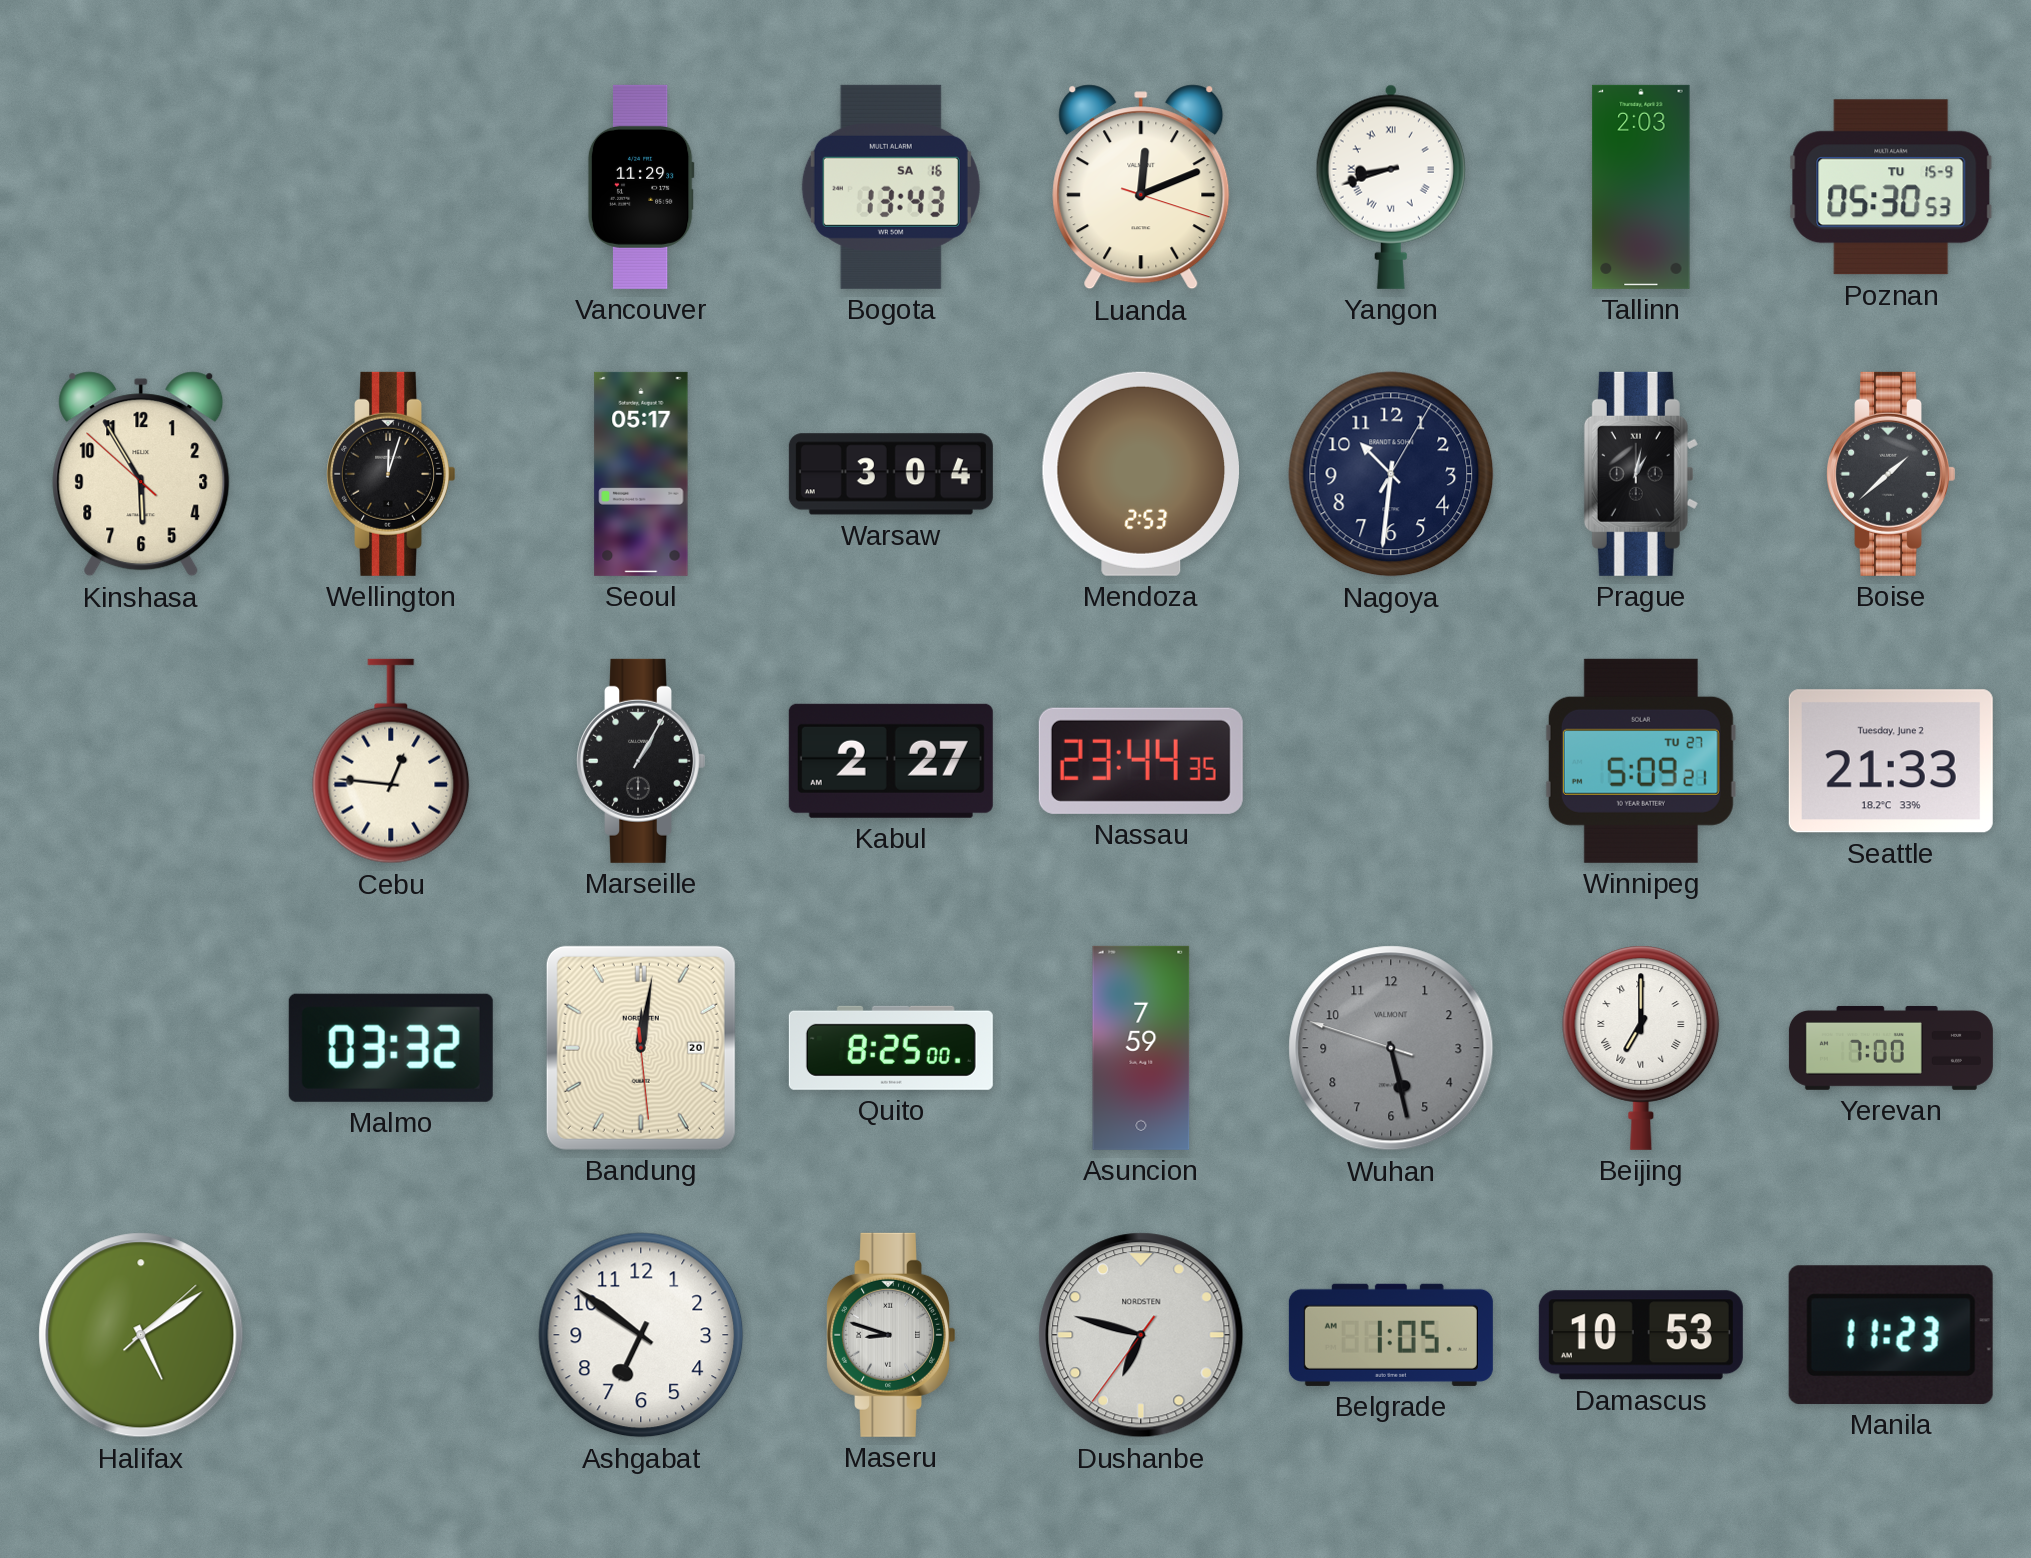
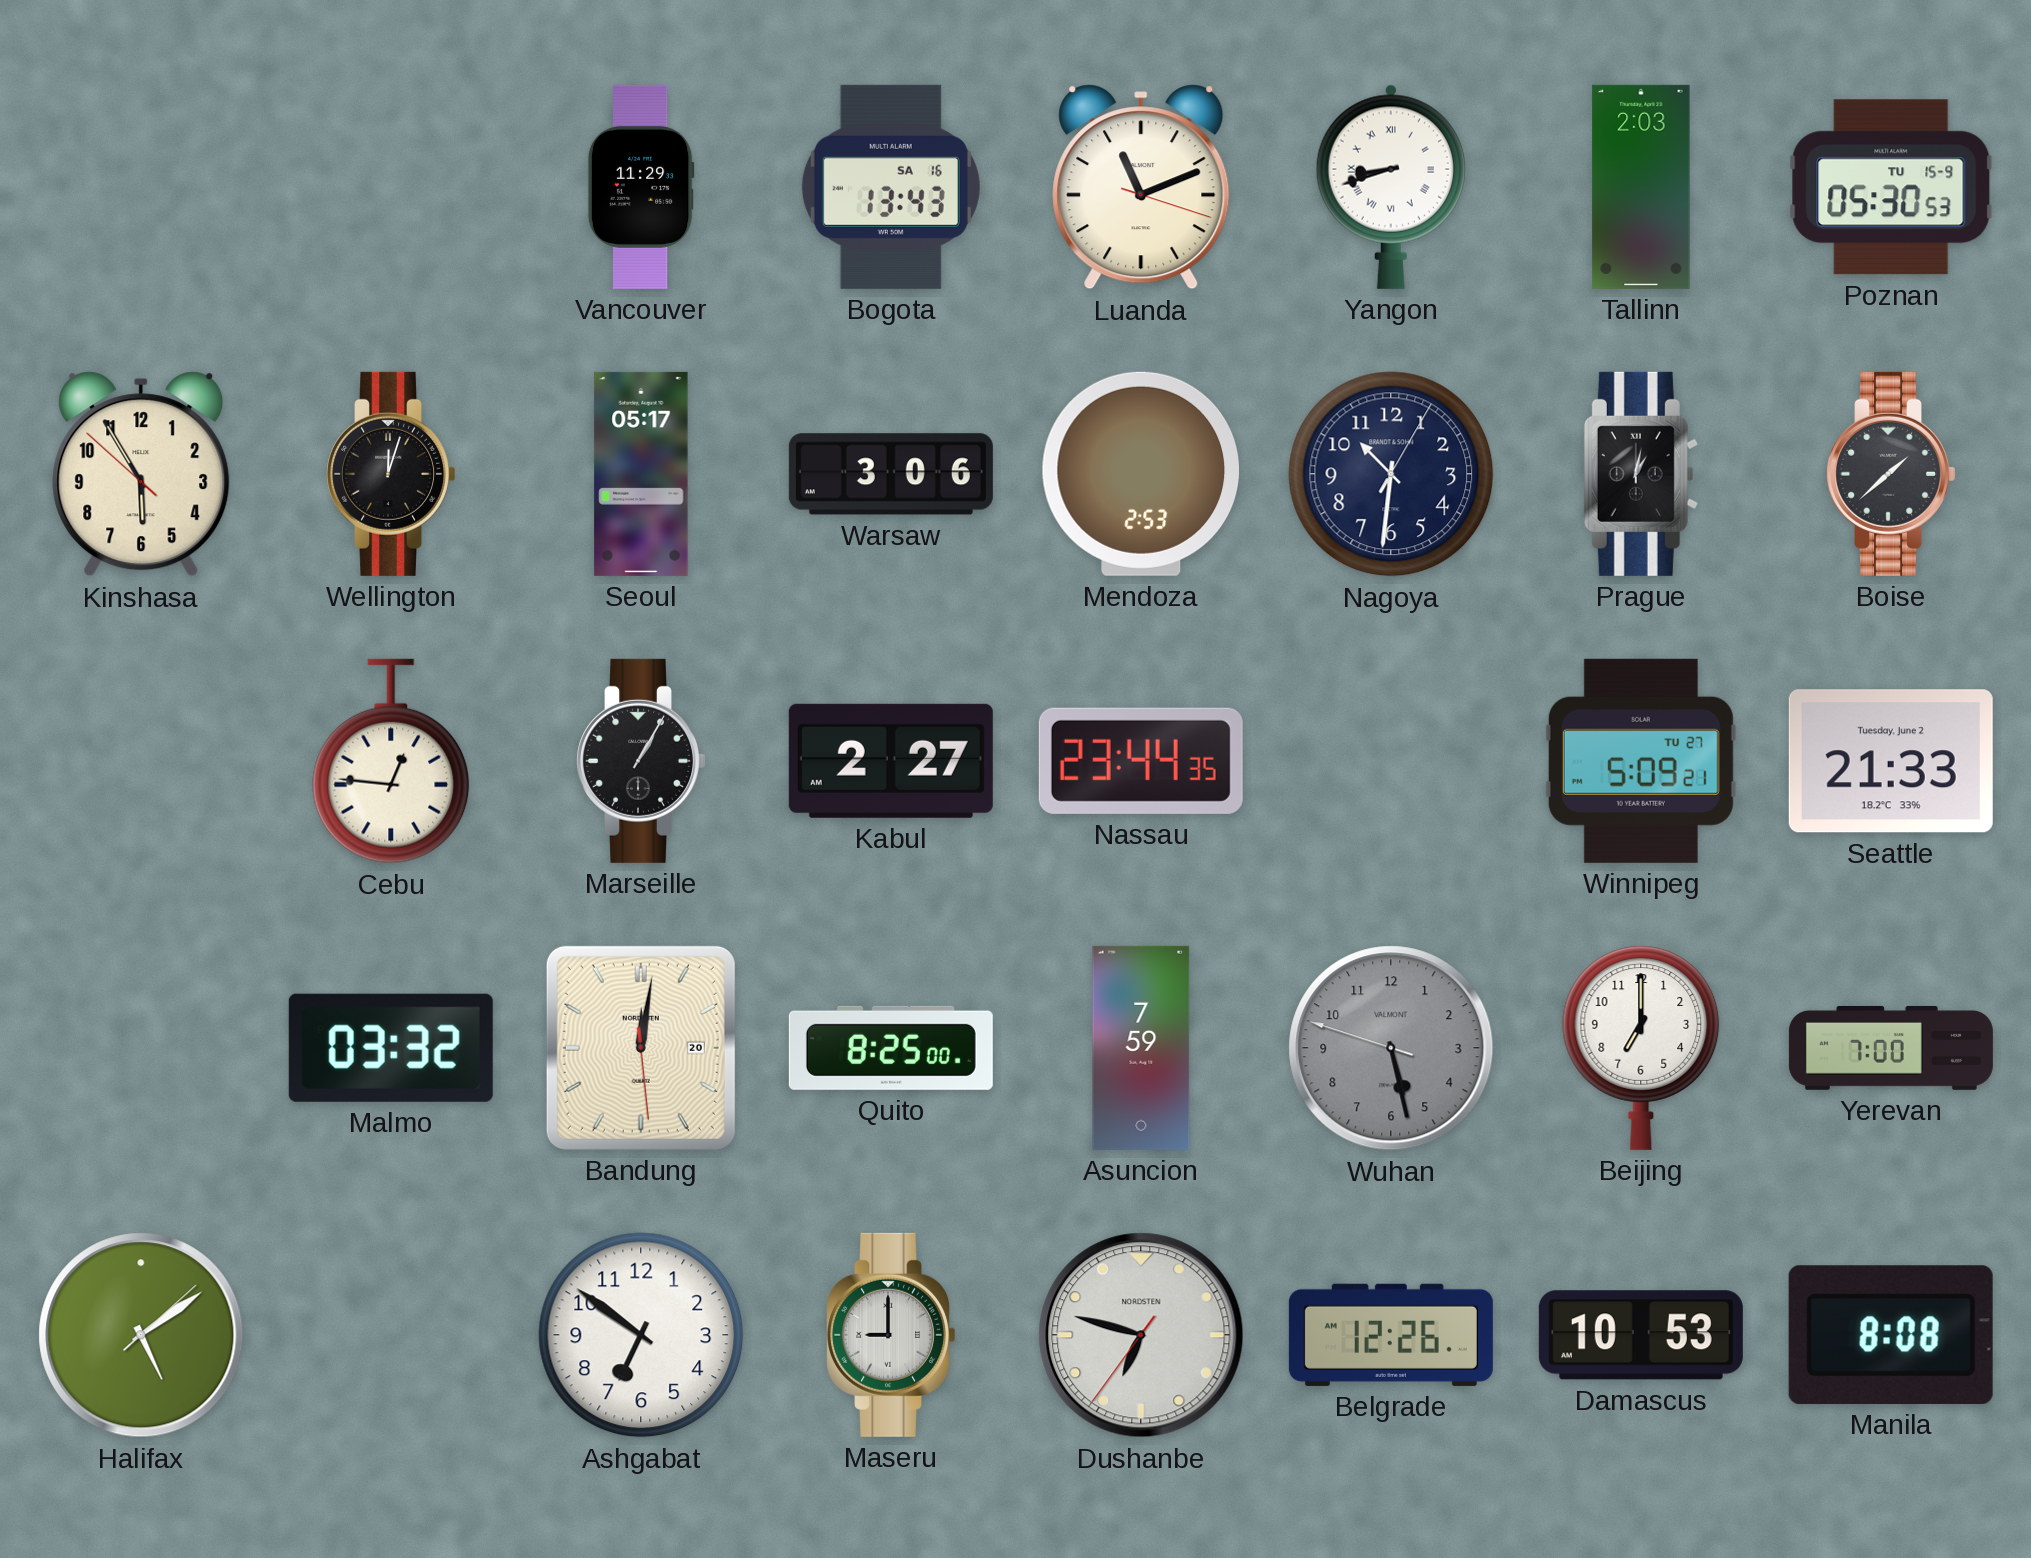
Luanda: 12:11 -> 11:11 (1141, 187)
Warsaw: 3:04 -> 3:06 (891, 474)
Beijing numerals: Roman -> Arabic (1641, 1048)
Maseru: 8:48 -> 9:00 (890, 1335)
Belgrade: 1:05 -> 12:26 (1391, 1335)
Manila: 11:23 -> 8:08 (1891, 1335)
